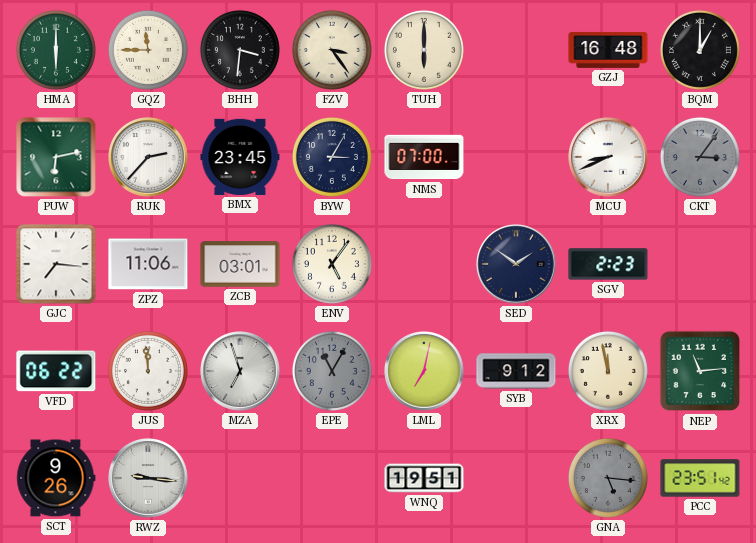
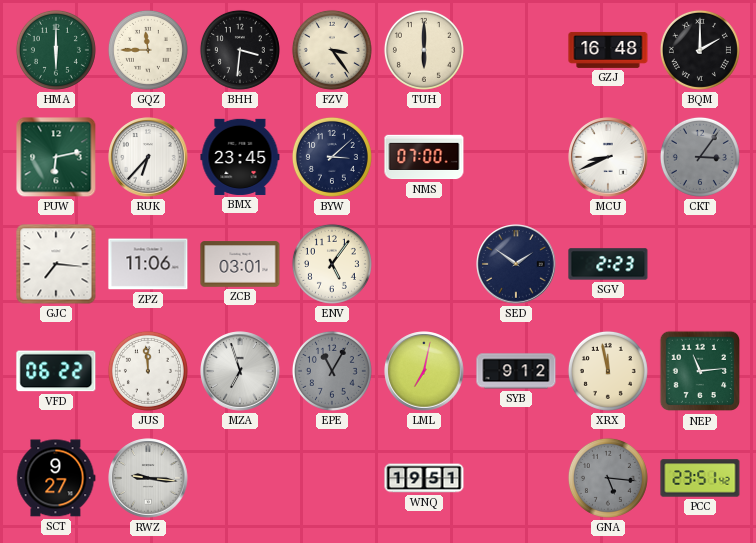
BQM: 1:00 -> 2:00 (700, 50)
RUK: 2:37 -> 6:37 (148, 157)
BYW: 3:05 -> 3:08 (332, 157)
SCT: 9:26 -> 9:27 (56, 478)
